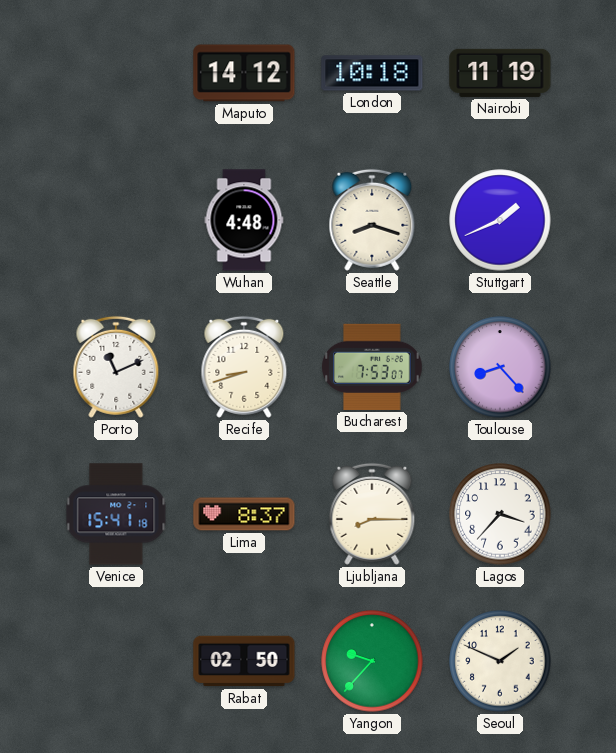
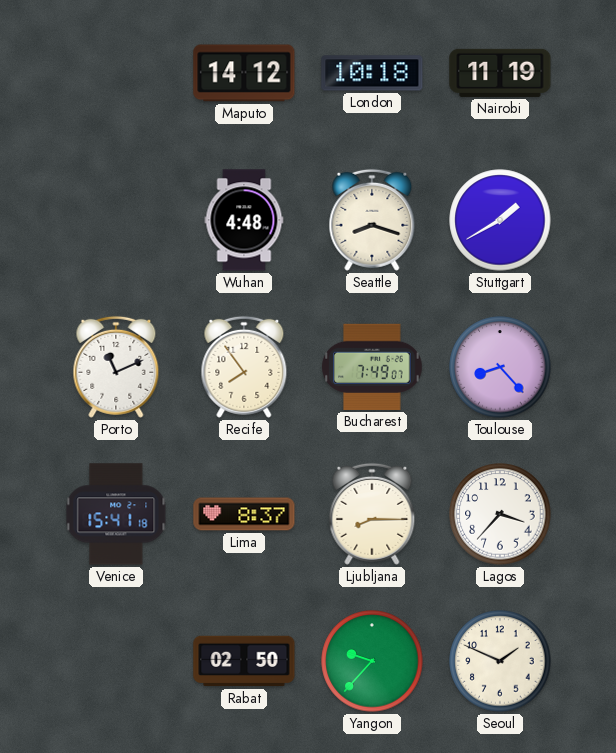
Stuttgart: 1:41 -> 1:40 (500, 220)
Recife: 8:42 -> 7:54 (244, 367)
Bucharest: 7:53 -> 7:49 (372, 367)
